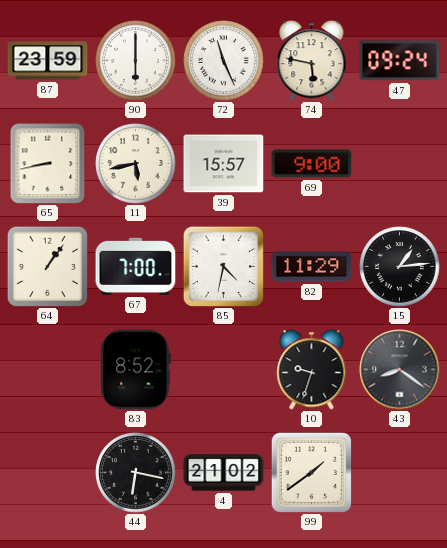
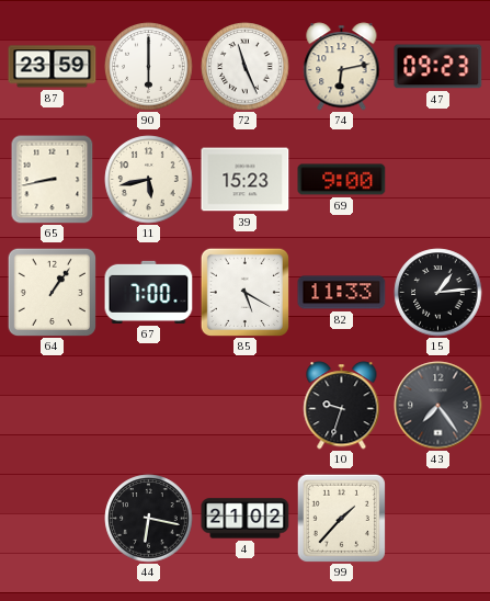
74: 5:47 -> 6:13 (342, 67)
47: 09:24 -> 09:23 (438, 67)
39: 15:57 -> 15:23 (246, 180)
85: 4:32 -> 5:20 (244, 292)
82: 11:29 -> 11:33 (342, 293)
83: 8:52 -> none (136, 370)
43: 8:21 -> 7:24 (438, 406)
99: 1:39 -> 1:37 (341, 518)
